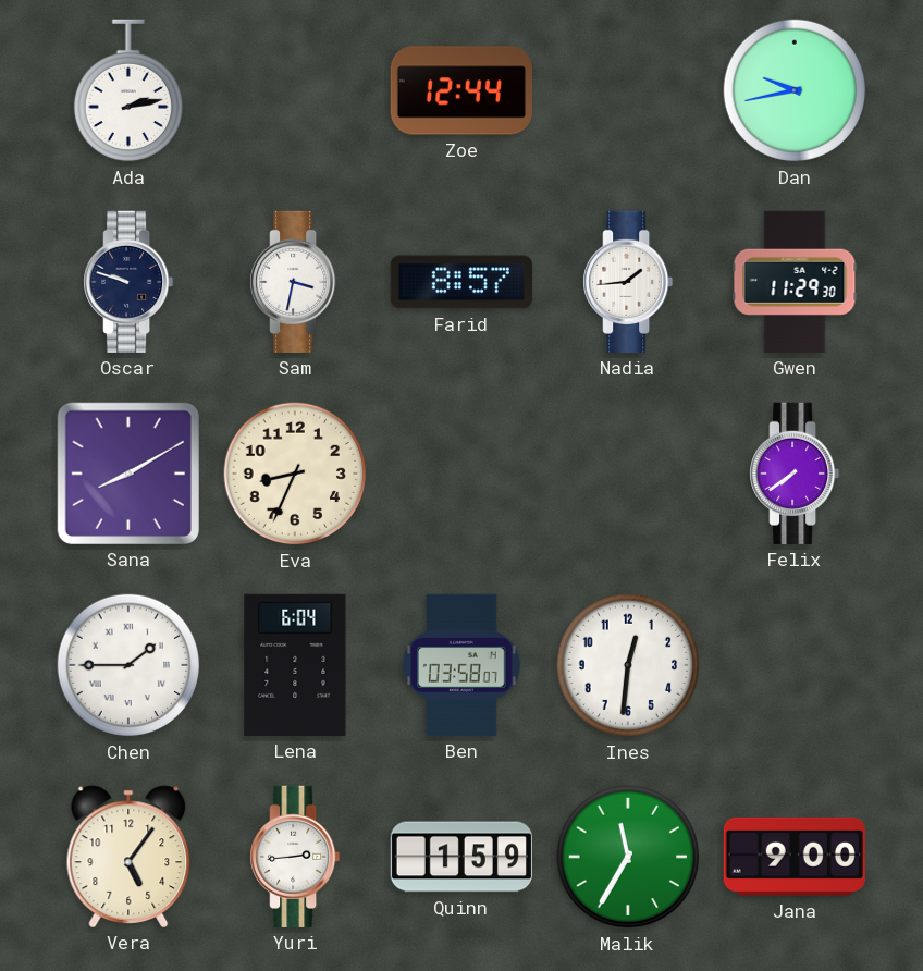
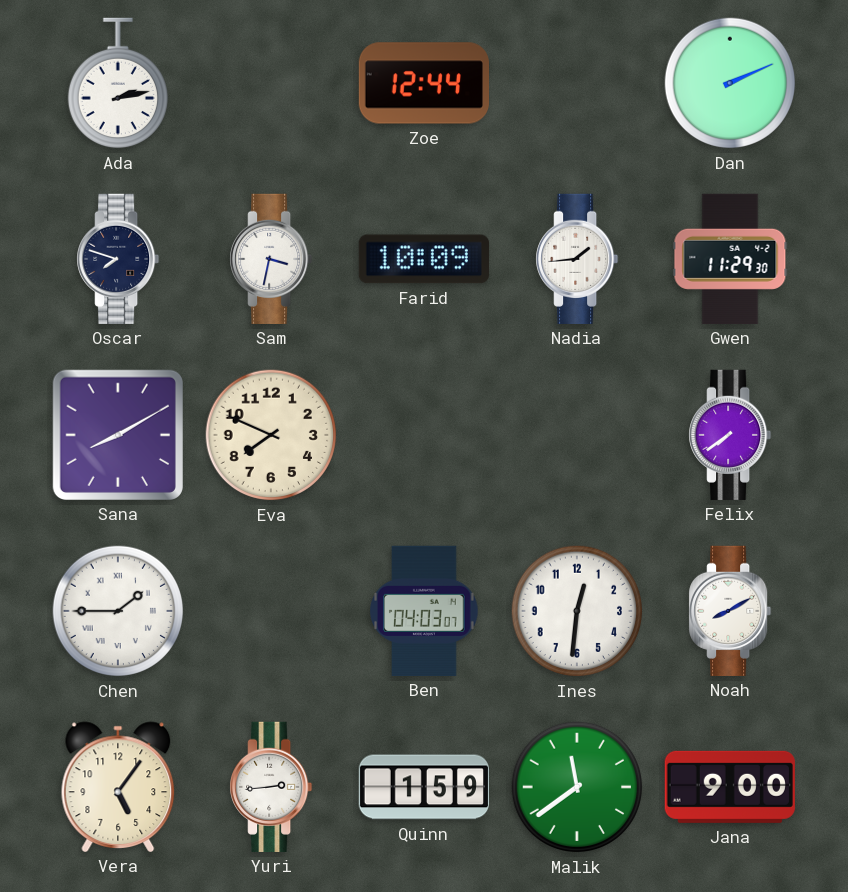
Dan: 9:43 -> 2:11 (730, 83)
Oscar: 9:48 -> 7:48 (118, 259)
Farid: 8:57 -> 10:09 (424, 259)
Eva: 8:34 -> 7:49 (271, 435)
Lena: 6:04 -> none (295, 665)
Ben: 03:58 -> 04:03 (424, 611)
Noah: none -> 8:10 (730, 611)
Malik: 11:35 -> 11:39 (577, 787)
